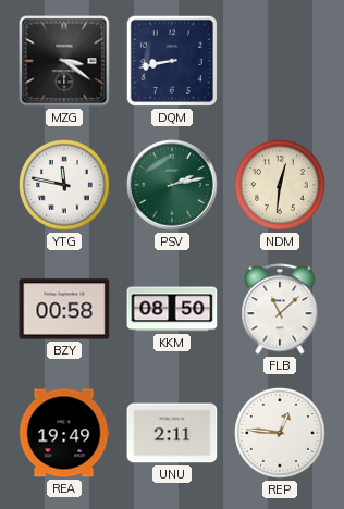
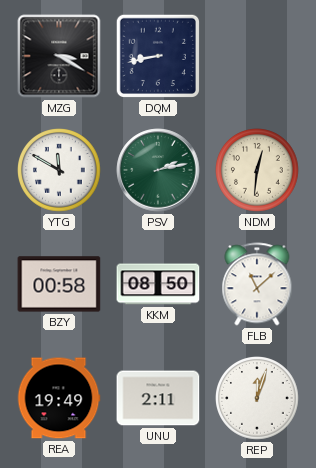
MZG: 3:21 -> 3:20 (59, 56)
YTG: 11:47 -> 11:50 (59, 170)
REP: 12:46 -> 12:03 (257, 398)
